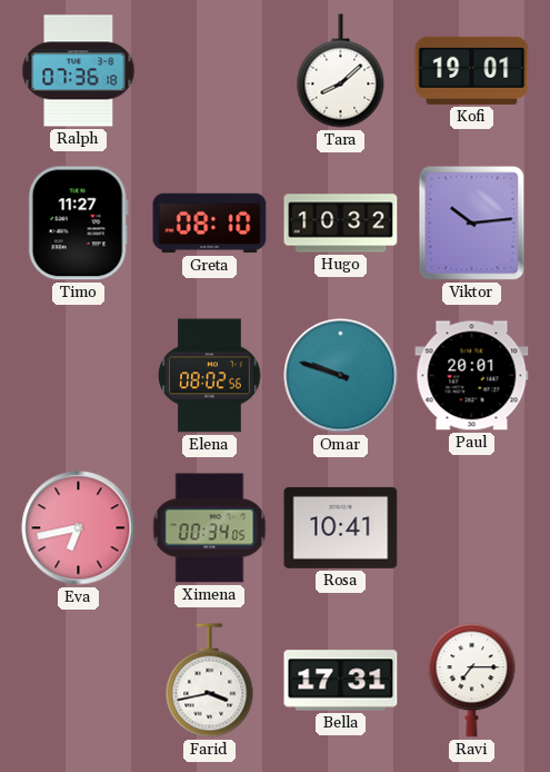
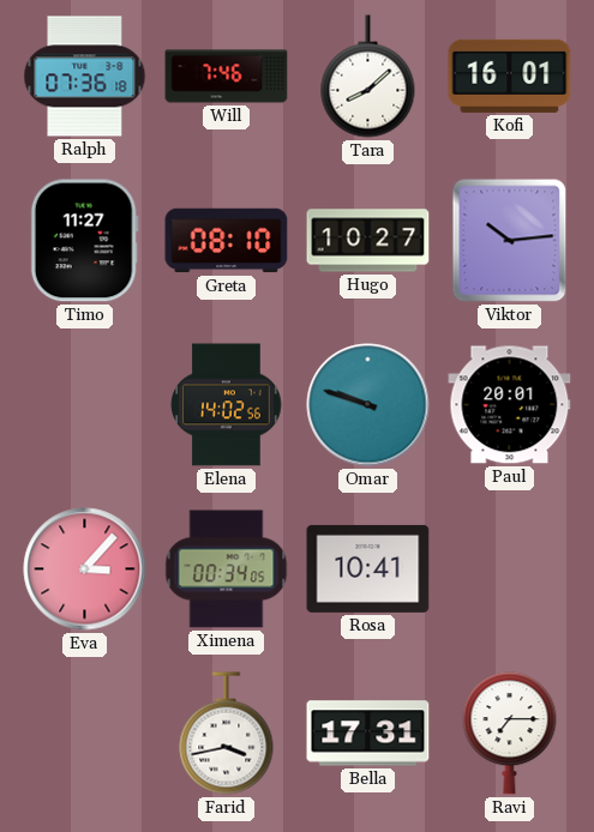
Will: none -> 7:46 (227, 77)
Kofi: 19:01 -> 16:01 (510, 76)
Hugo: 10:32 -> 10:27 (368, 241)
Elena: 08:02 -> 14:02 (227, 405)
Eva: 6:43 -> 3:07 (85, 569)
